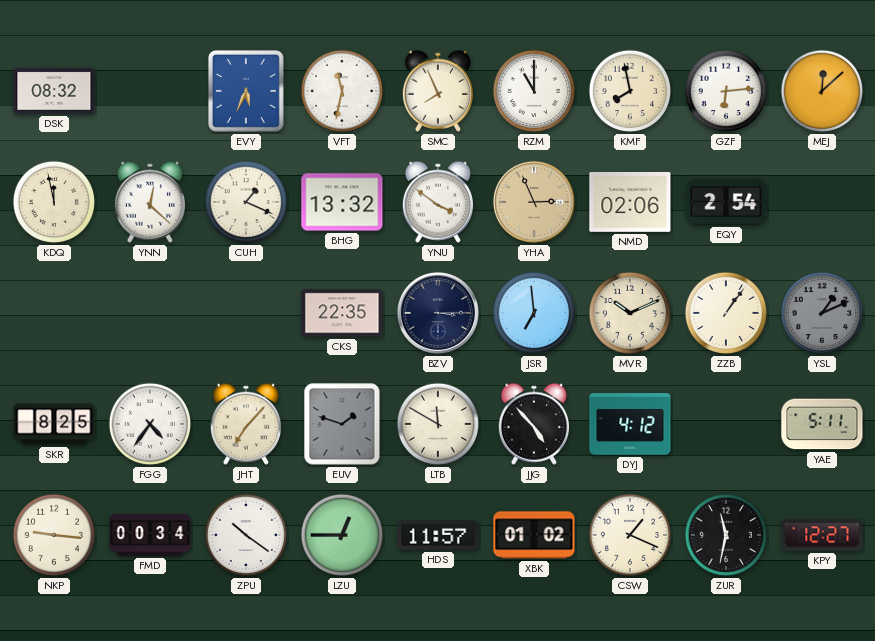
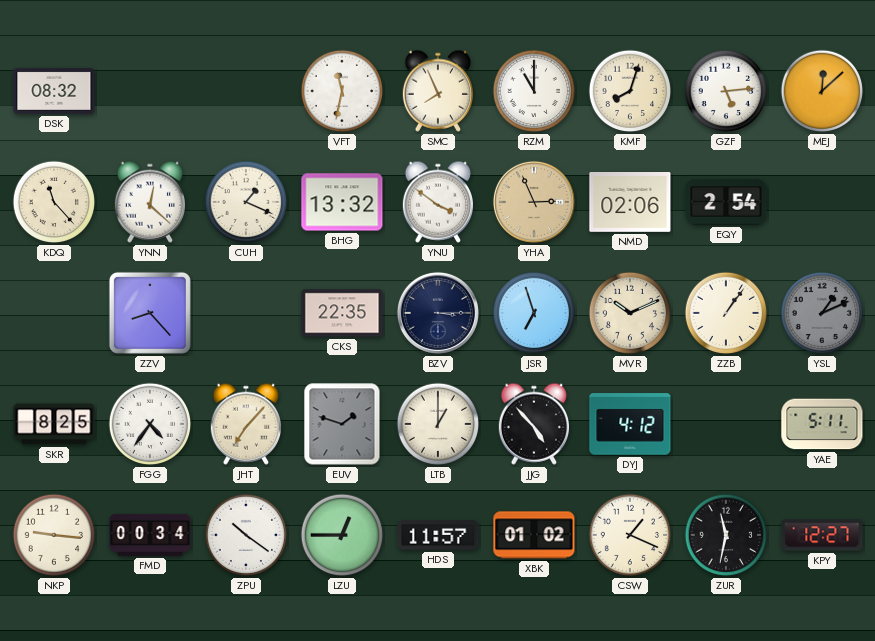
EVY: 5:34 -> none (246, 91)
KMF: 7:58 -> 8:03 (630, 91)
GZF: 6:14 -> 5:14 (726, 91)
KDQ: 11:58 -> 11:23 (54, 202)
ZZV: none -> 8:23 (150, 313)
JSR: 6:59 -> 6:57 (534, 313)
LTB: 11:50 -> 1:00 (438, 424)
